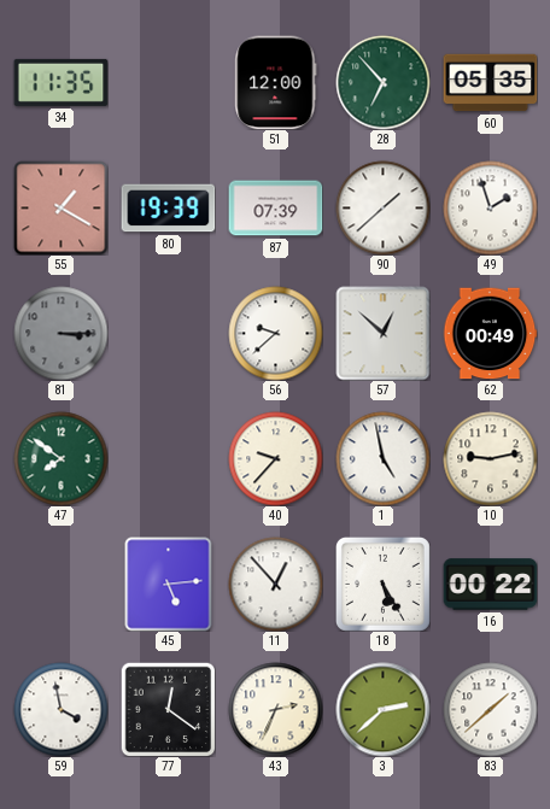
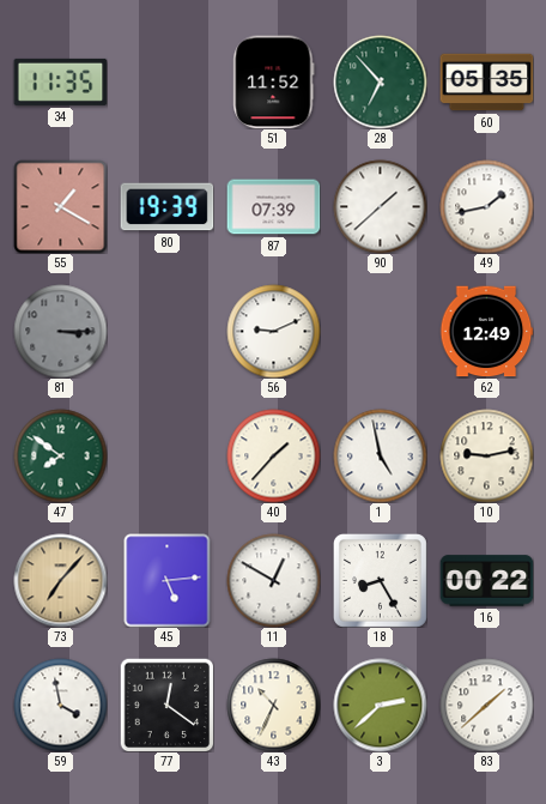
51: 12:00 -> 11:52 (274, 81)
49: 1:57 -> 1:43 (486, 206)
56: 9:38 -> 9:11 (273, 331)
57: 12:52 -> none (382, 333)
62: 00:49 -> 12:49 (486, 332)
40: 9:37 -> 1:37 (273, 455)
73: none -> 7:07 (60, 580)
11: 12:53 -> 12:50 (273, 580)
18: 5:25 -> 8:25 (380, 580)
43: 2:34 -> 10:34 (273, 705)
